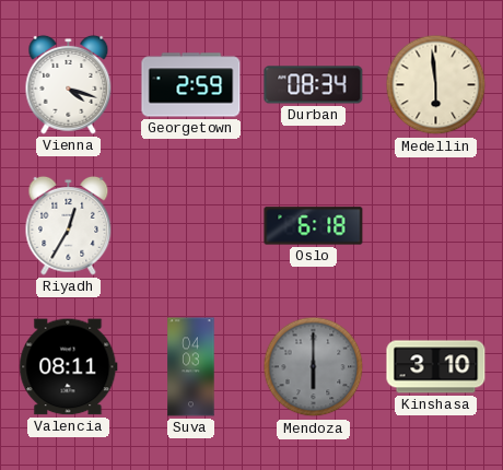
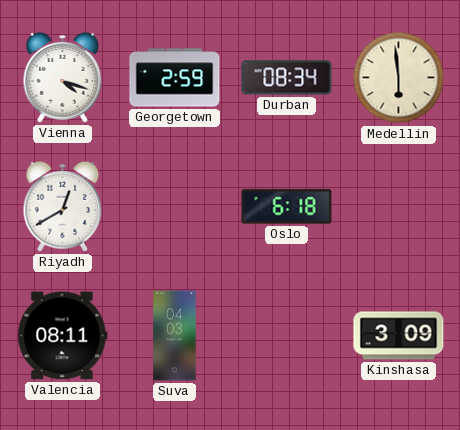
Riyadh: 12:35 -> 12:40 (63, 206)
Mendoza: 6:00 -> none (314, 367)
Kinshasa: 3:10 -> 3:09 (399, 336)
